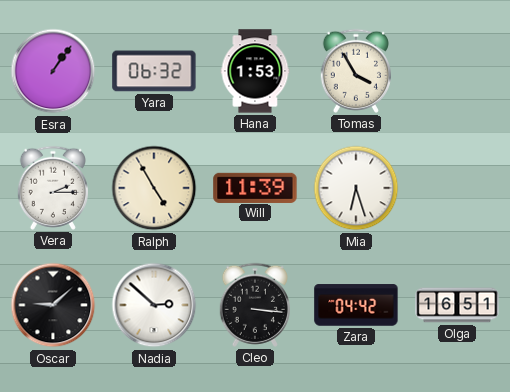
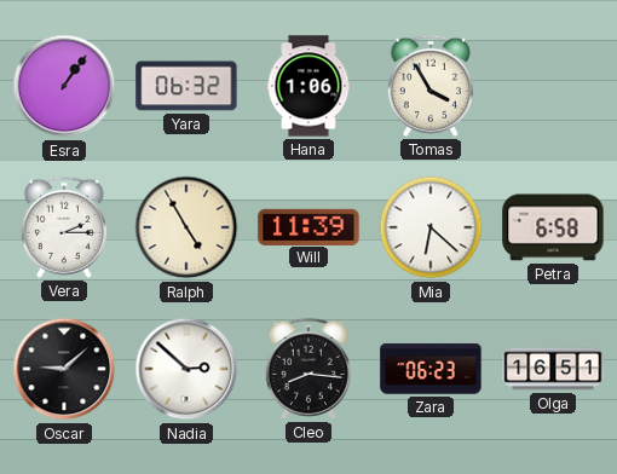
Hana: 1:53 -> 1:06 (308, 86)
Mia: 6:27 -> 6:22 (431, 227)
Petra: none -> 6:58 (553, 227)
Cleo: 3:16 -> 8:16 (307, 369)
Zara: 04:42 -> 06:23 (431, 369)
